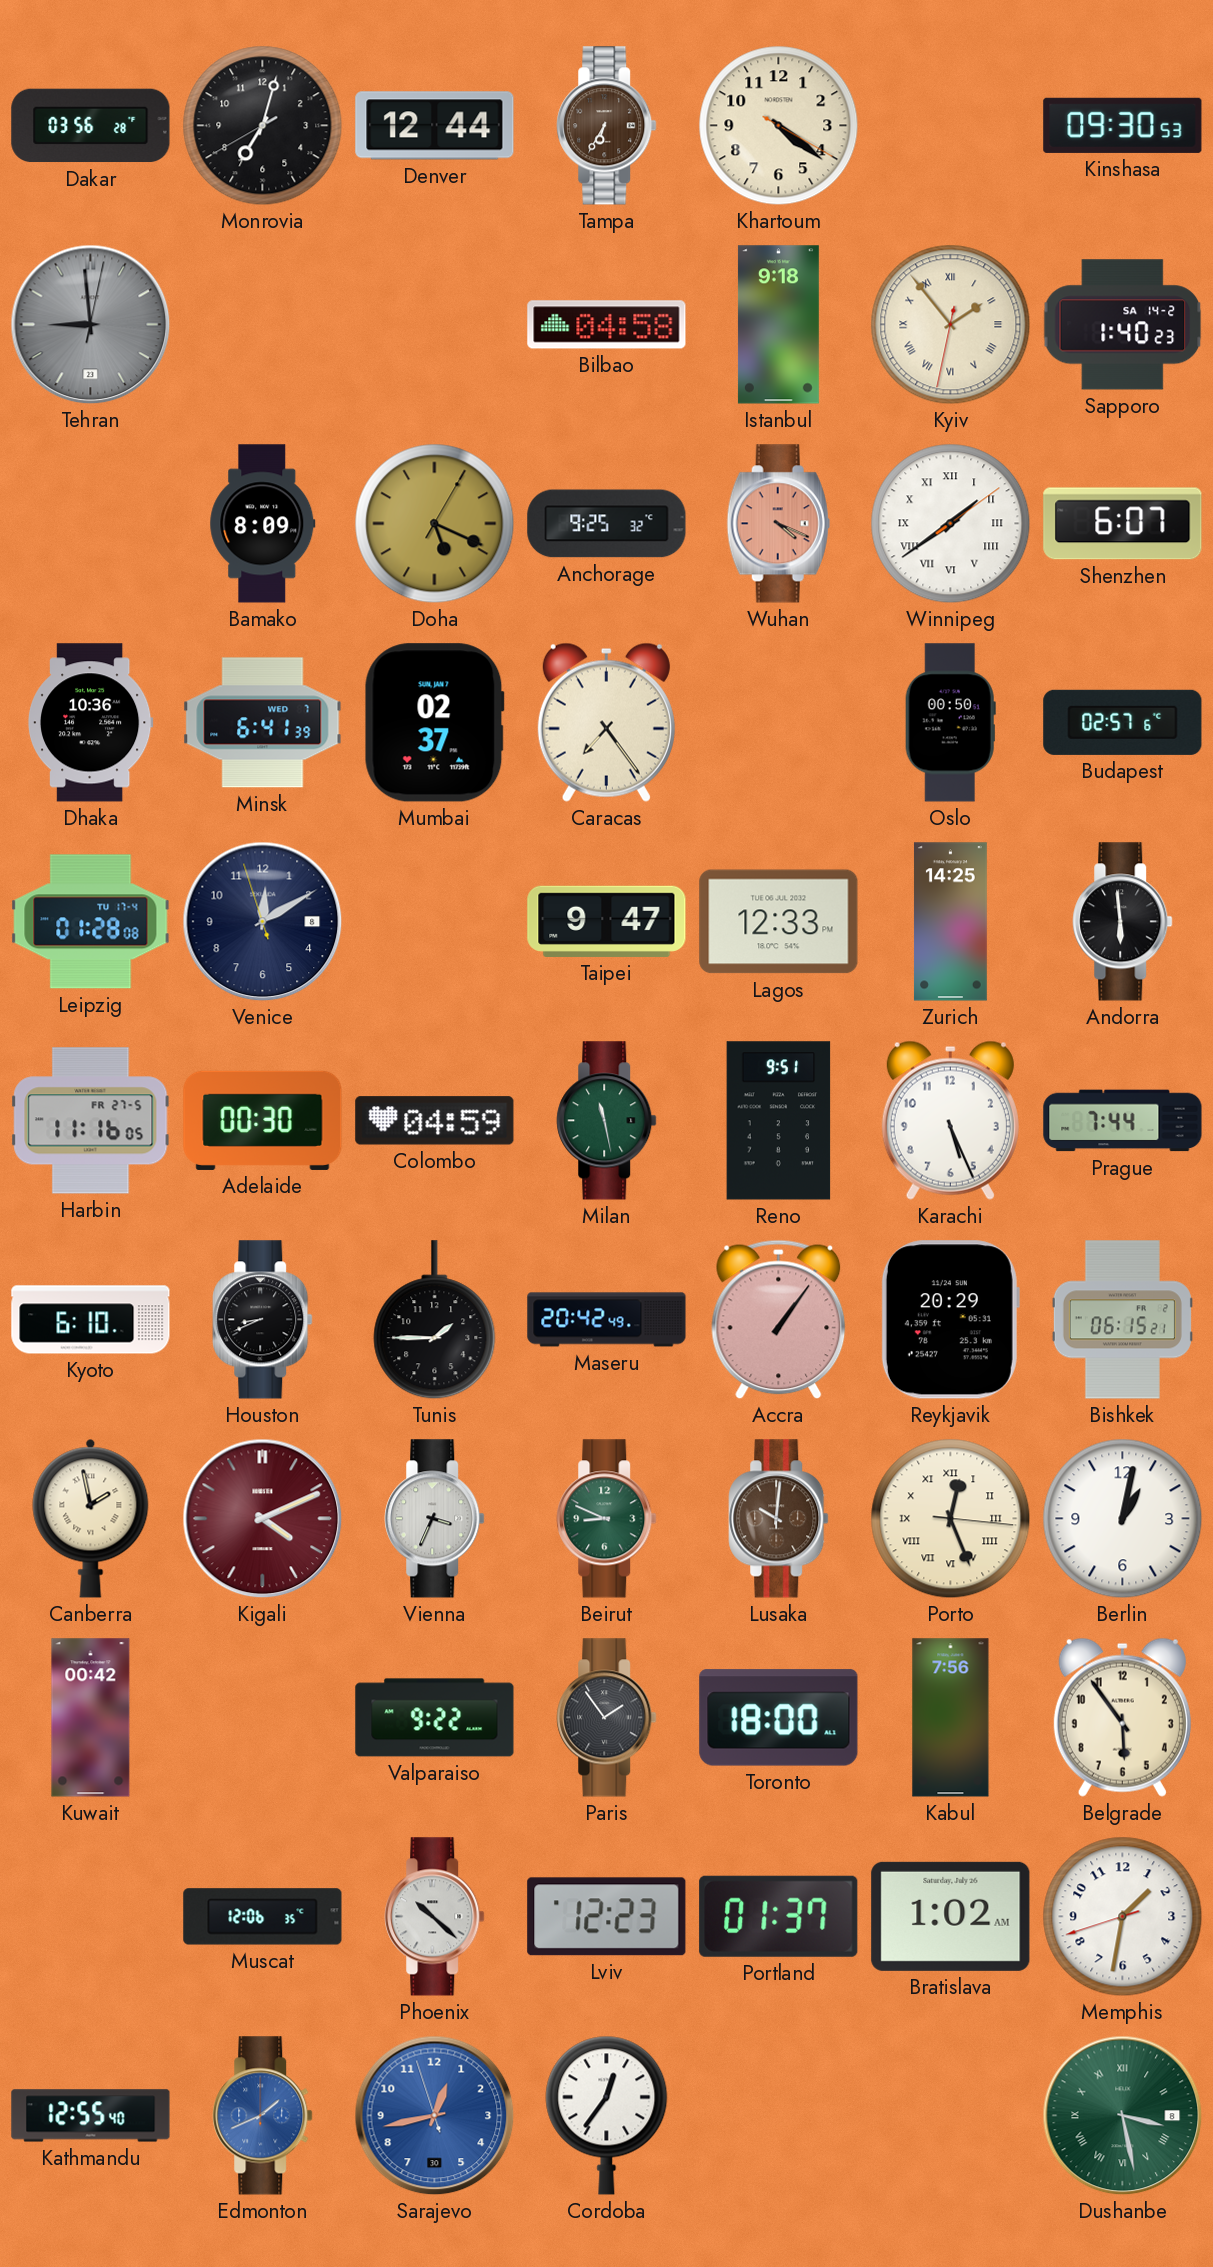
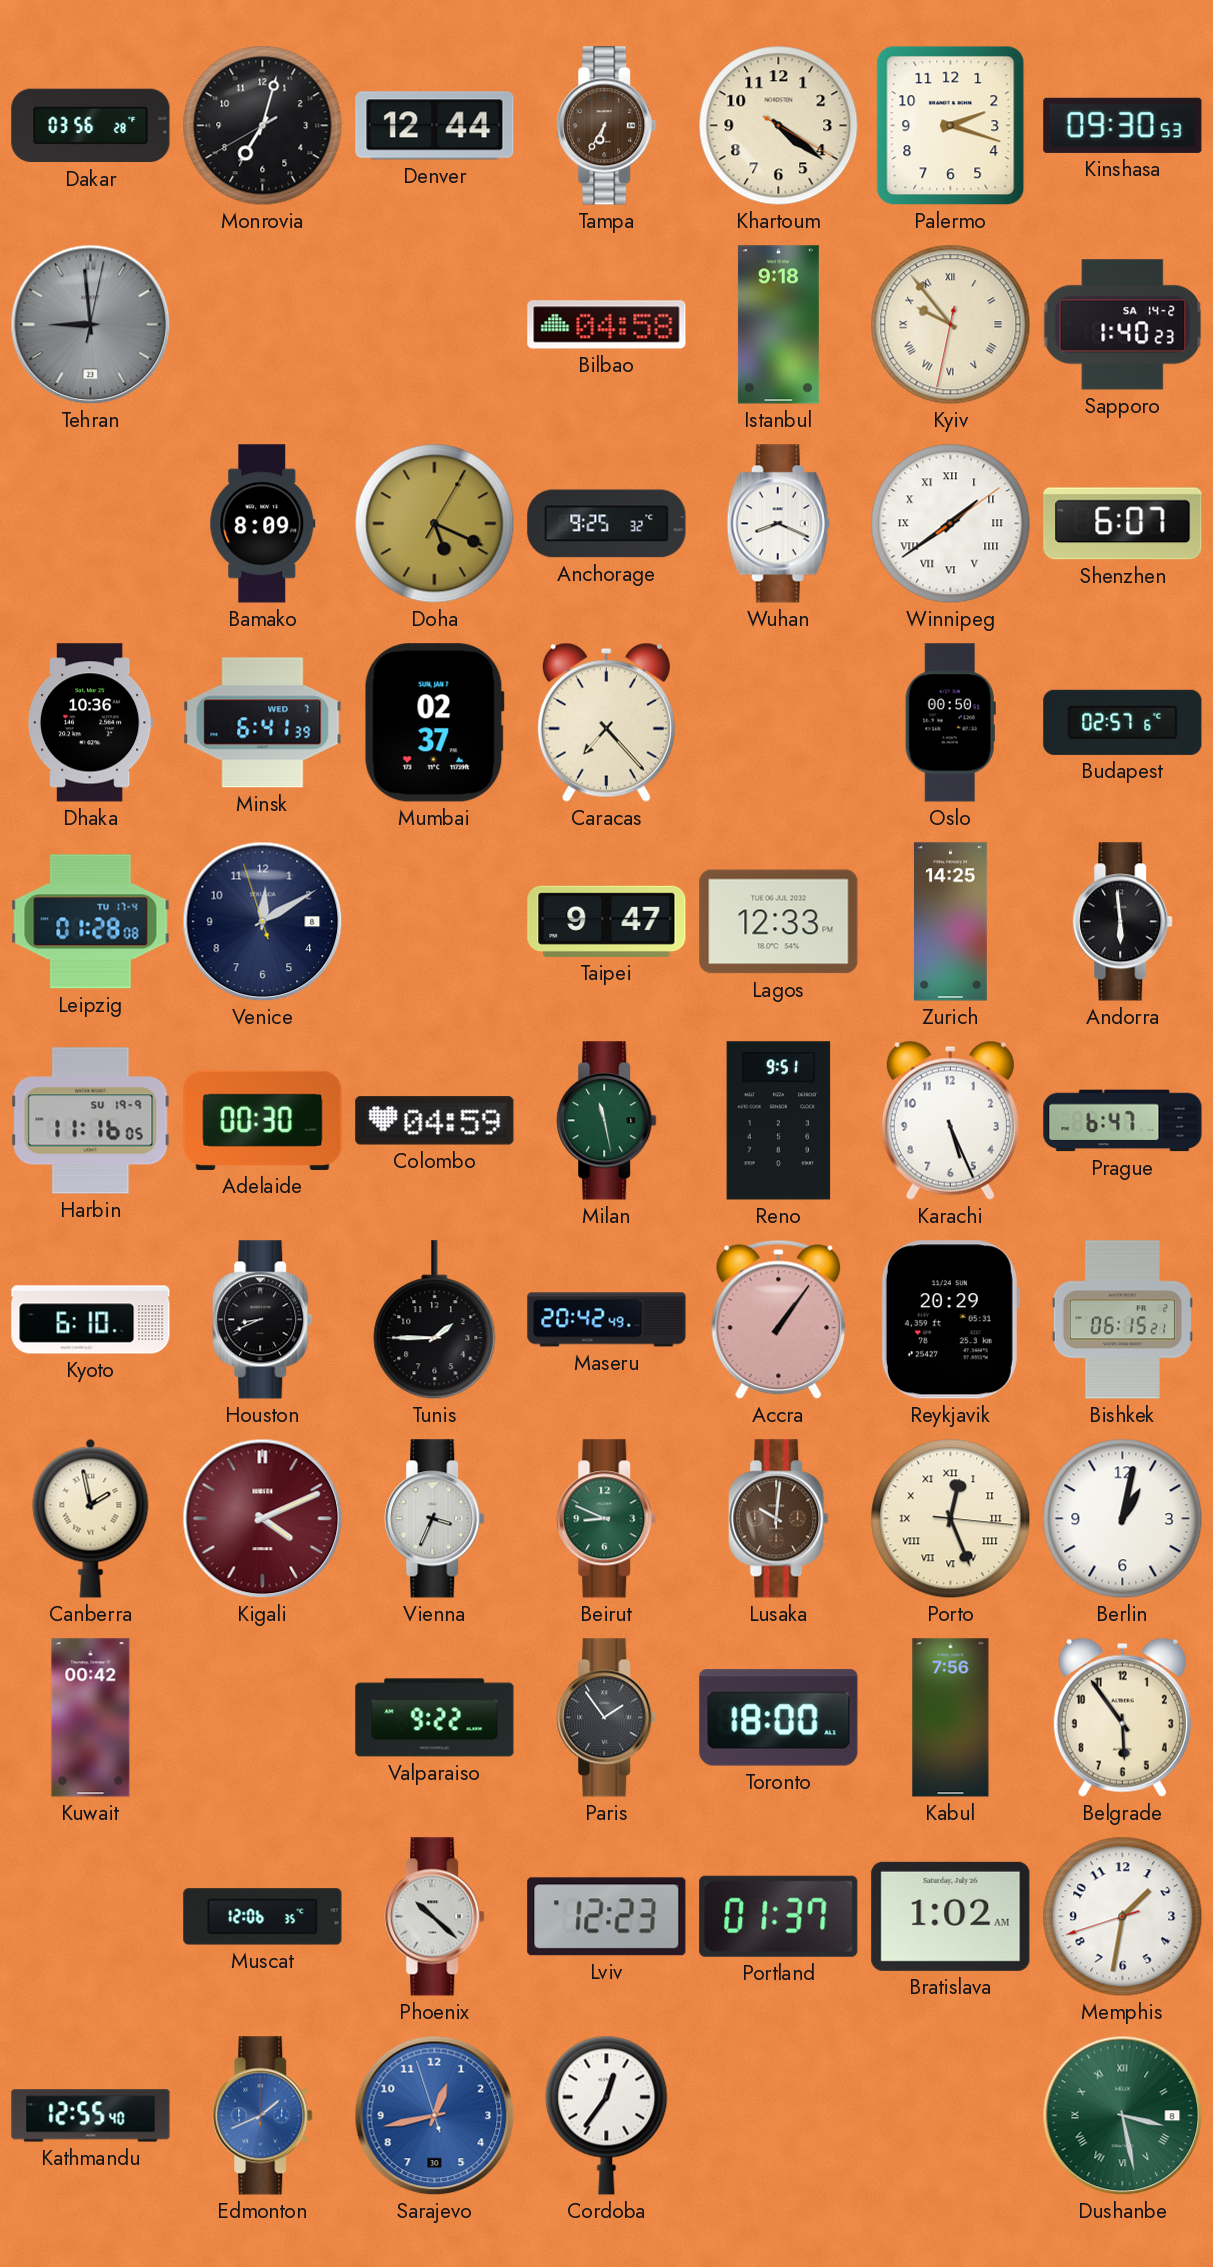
Palermo: none -> 2:18 (951, 126)
Kyiv: 1:53 -> 9:53 (951, 325)
Wuhan: 4:19 -> 8:19 (778, 524)
Wuhan dial: salmon -> white (778, 524)
Caracas: 7:24 -> 7:23 (606, 722)
Harbin date: FR 27-5 -> SU 19-9 (91, 1121)
Prague: 7:44 -> 6:47 (1123, 1121)
